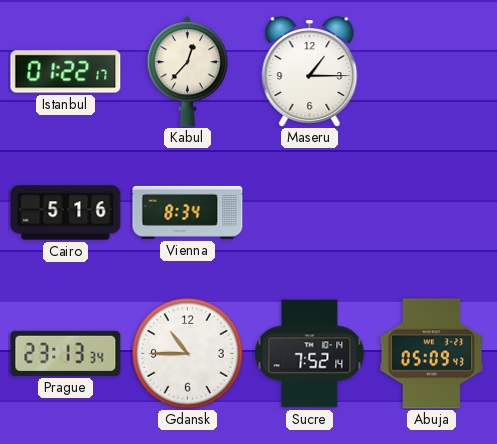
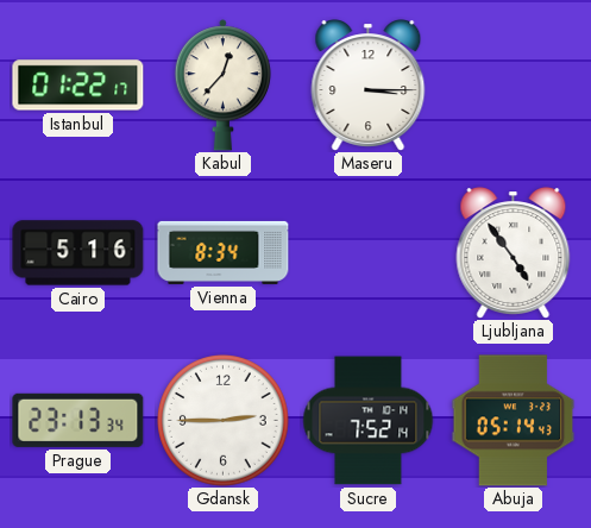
Maseru: 1:15 -> 3:15 (369, 86)
Ljubljana: none -> 4:54 (514, 253)
Gdansk: 10:45 -> 2:45 (224, 421)
Abuja: 05:09 -> 05:14 (514, 421)
